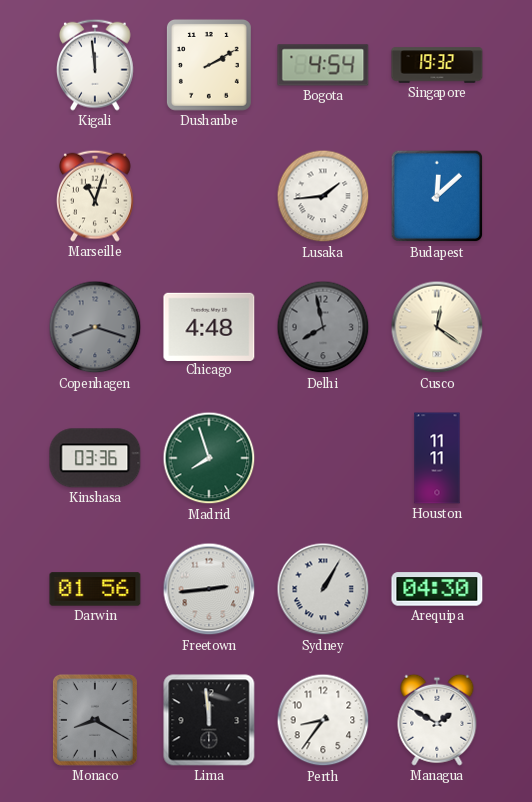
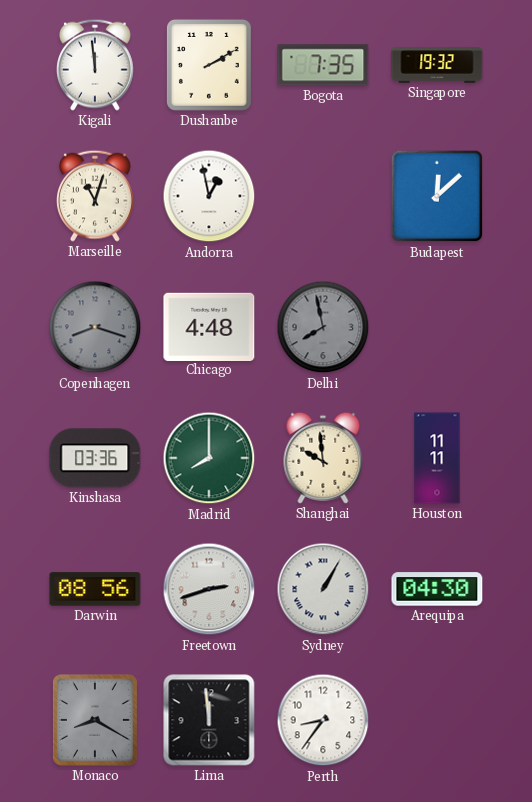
Bogota: 4:54 -> 7:35 (323, 65)
Andorra: none -> 12:58 (209, 196)
Lusaka: 1:44 -> none (323, 196)
Cusco: 12:21 -> none (437, 327)
Madrid: 7:57 -> 8:00 (209, 458)
Shanghai: none -> 9:59 (323, 458)
Darwin: 01:56 -> 08:56 (95, 589)
Freetown: 2:44 -> 2:42 (209, 589)
Managua: 1:50 -> none (437, 720)
